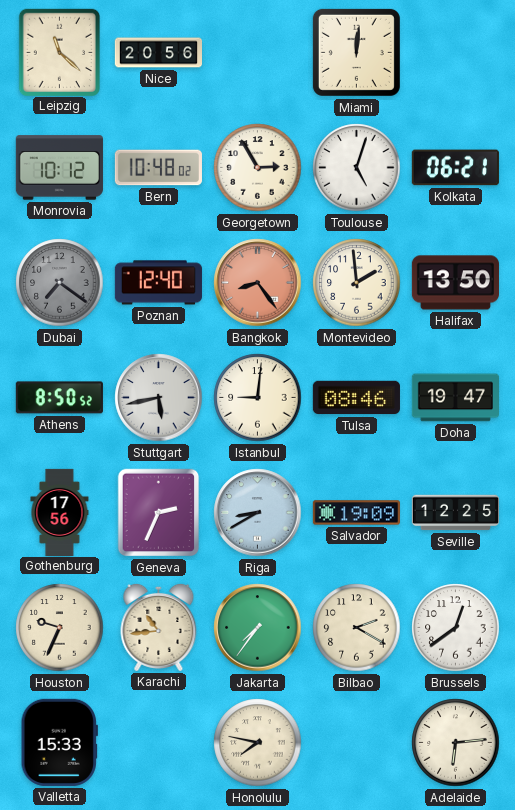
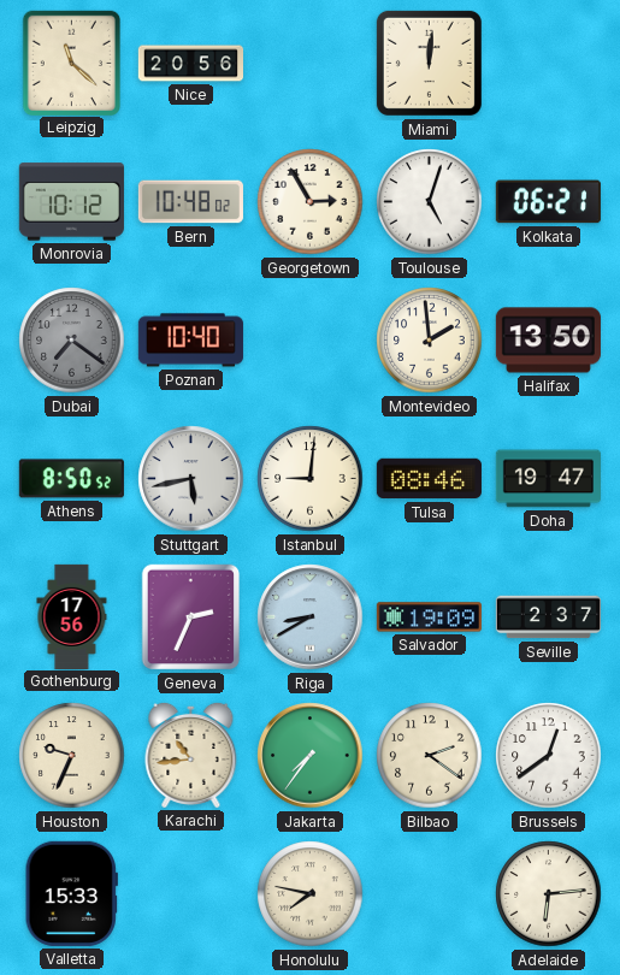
Poznan: 12:40 -> 10:40 (190, 341)
Bangkok: 8:24 -> none (258, 283)
Seville: 12:25 -> 2:37 (548, 617)
Bilbao: 2:20 -> 2:21 (430, 756)
